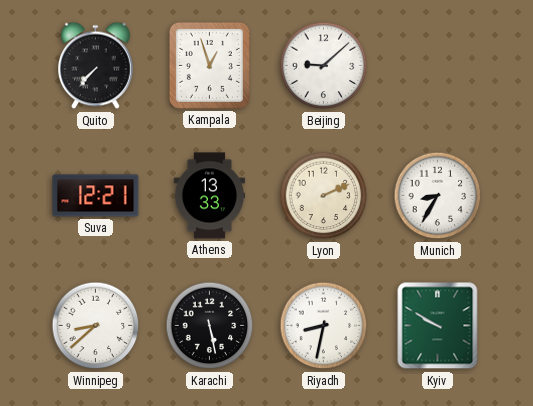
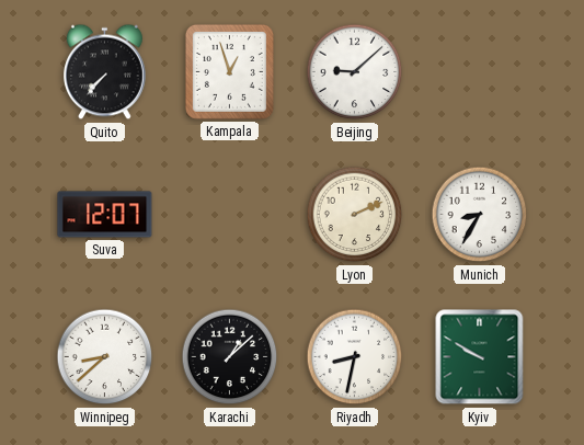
Suva: 12:21 -> 12:07 (105, 215)
Athens: 13:33 -> none (209, 196)
Karachi: 5:28 -> 1:08 (230, 357)
